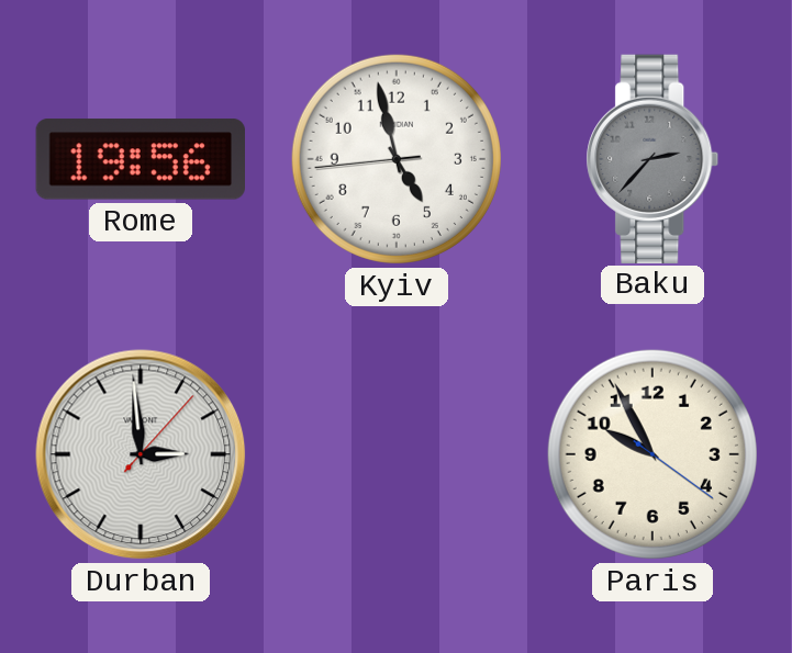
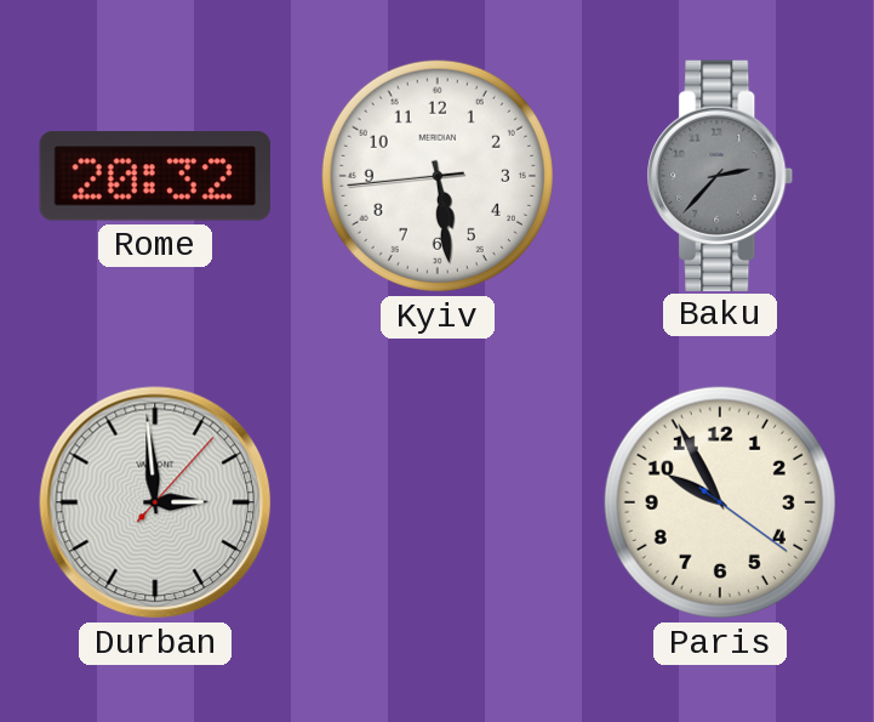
Rome: 19:56 -> 20:32 (154, 176)
Kyiv: 4:57 -> 5:28 (438, 176)
